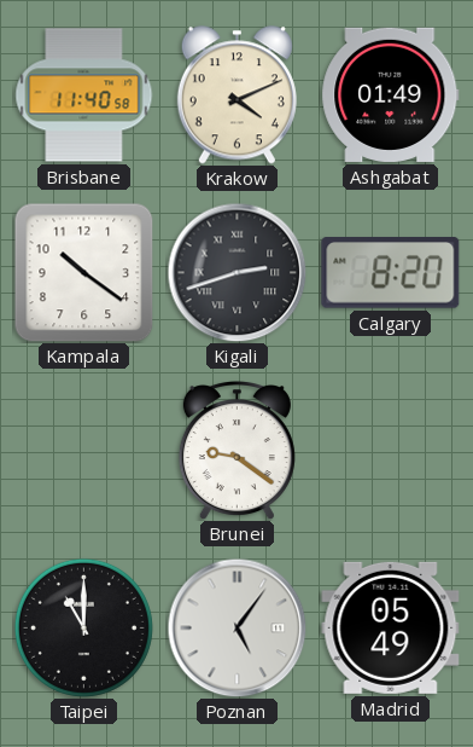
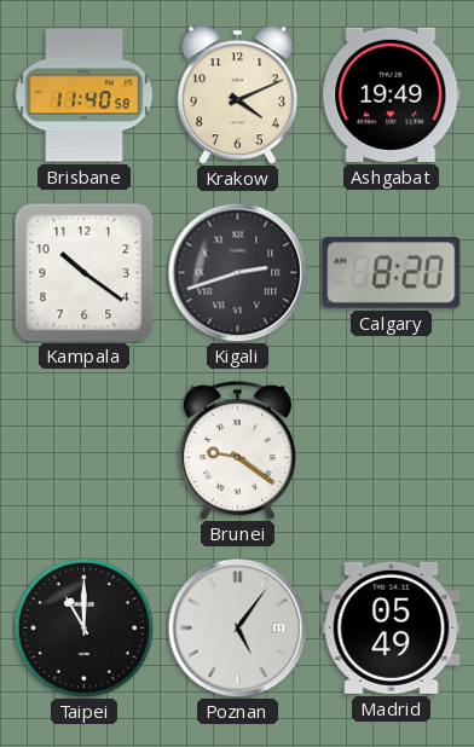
Ashgabat: 01:49 -> 19:49 (392, 94)
